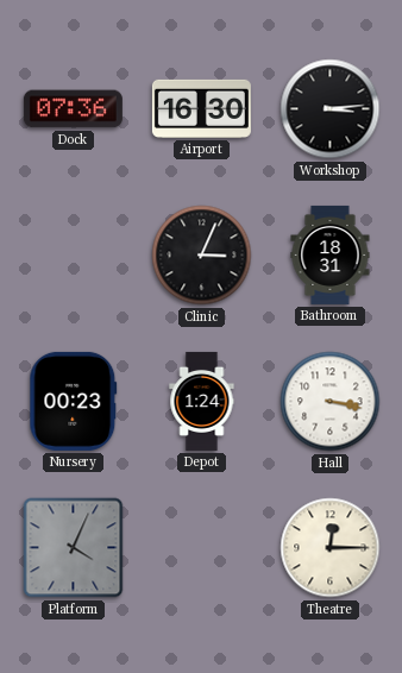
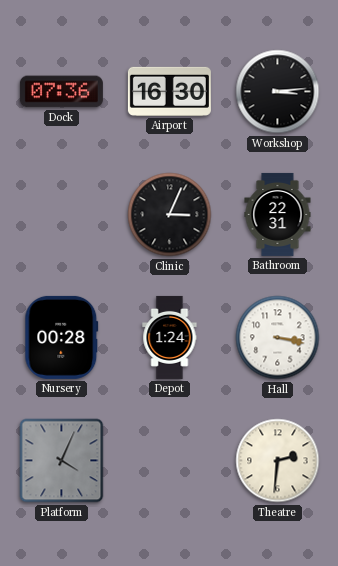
Bathroom: 18:31 -> 22:31 (278, 214)
Nursery: 00:23 -> 00:28 (62, 337)
Theatre: 12:15 -> 2:31 (278, 461)
